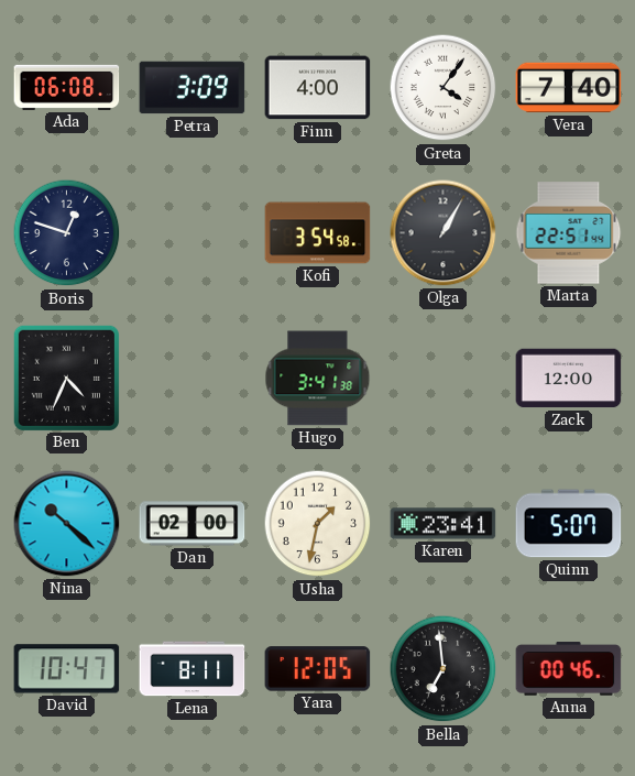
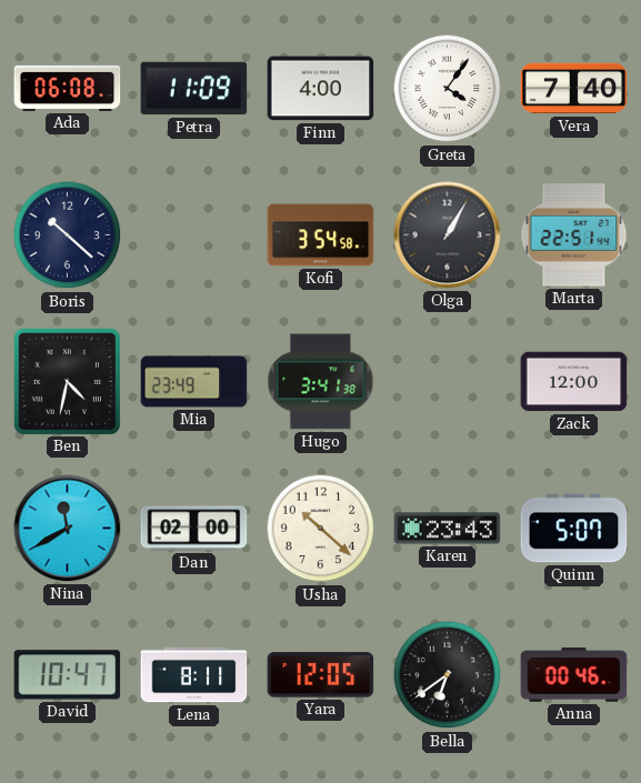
Petra: 3:09 -> 11:09 (194, 89)
Boris: 12:48 -> 10:22 (68, 235)
Ben: 4:34 -> 4:32 (67, 381)
Mia: none -> 23:49 (194, 382)
Nina: 10:22 -> 11:40 (68, 529)
Usha: 1:32 -> 10:22 (321, 529)
Karen: 23:41 -> 23:43 (448, 529)
Bella: 6:59 -> 6:39 (448, 675)
